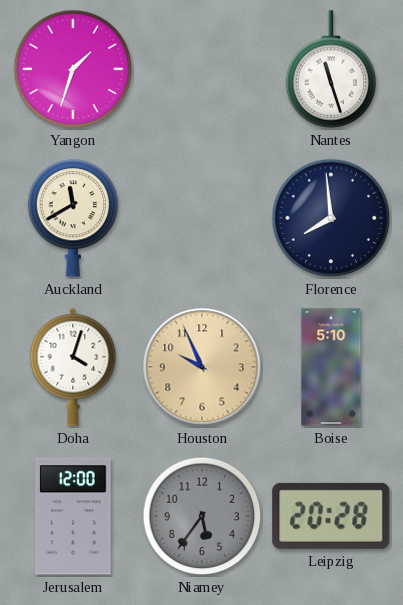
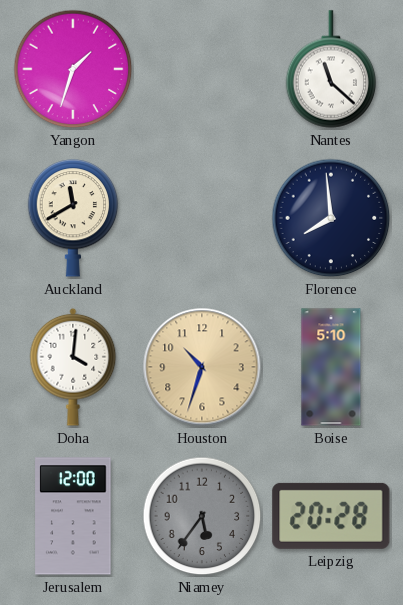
Nantes: 11:27 -> 11:22 (331, 69)
Doha: 4:03 -> 4:01 (73, 367)
Houston: 9:56 -> 10:33 (202, 367)
